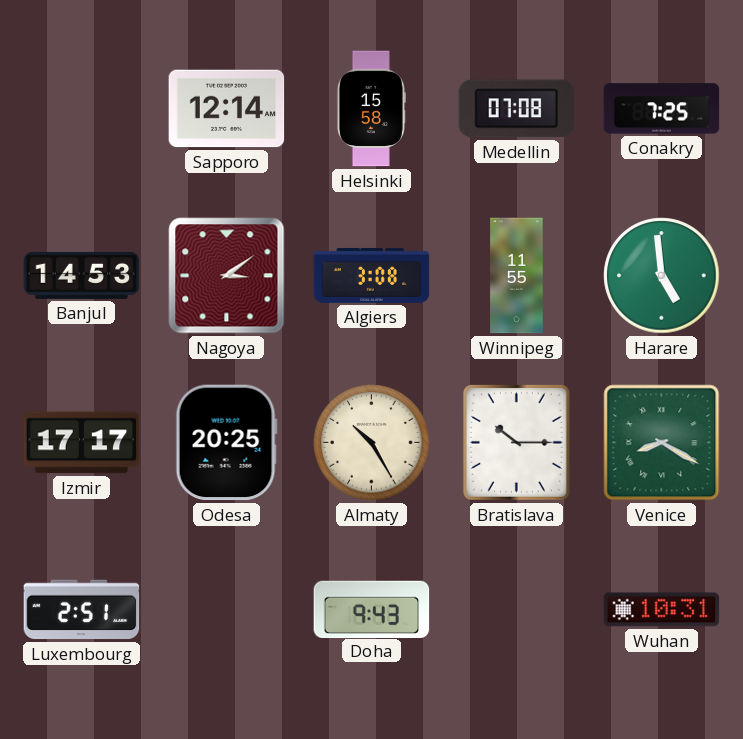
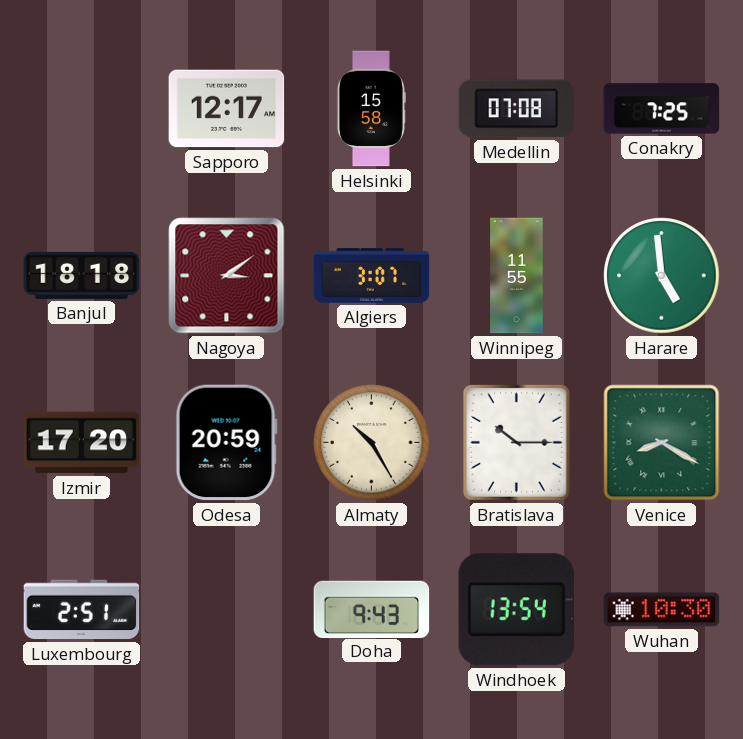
Sapporo: 12:14 -> 12:17 (227, 109)
Banjul: 14:53 -> 18:18 (82, 275)
Algiers: 3:08 -> 3:07 (372, 275)
Izmir: 17:17 -> 17:20 (82, 443)
Odesa: 20:25 -> 20:59 (226, 443)
Windhoek: none -> 13:54 (516, 610)
Wuhan: 10:31 -> 10:30 (662, 610)
